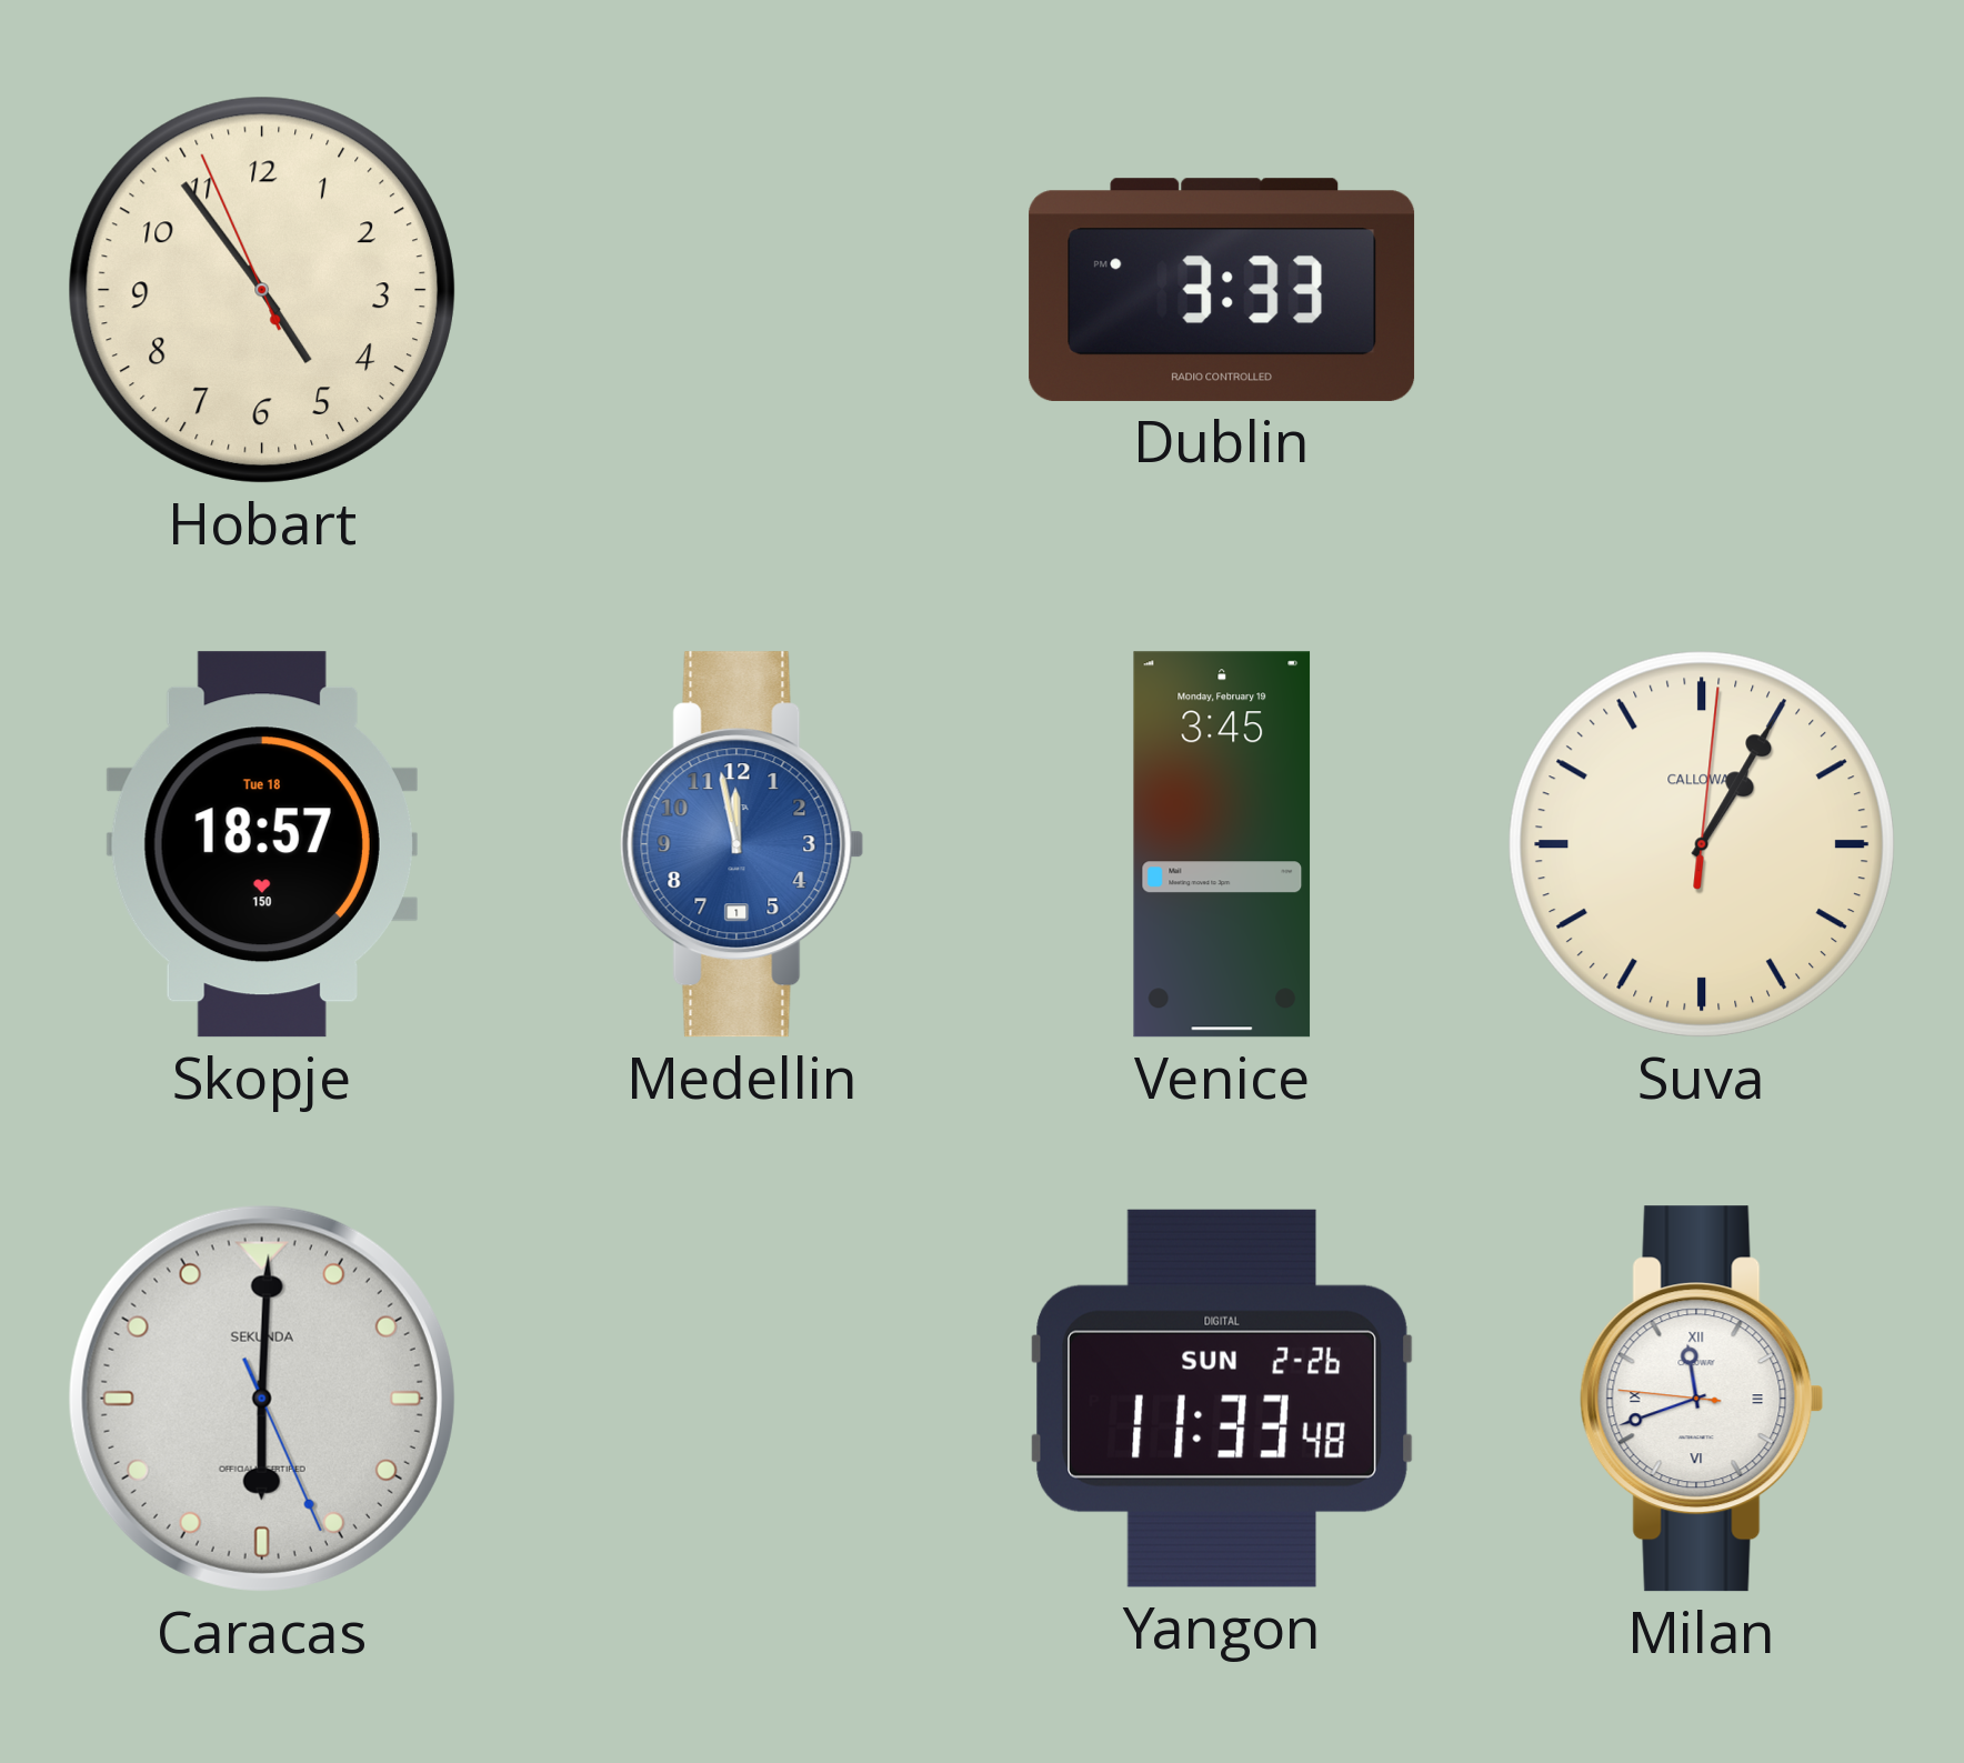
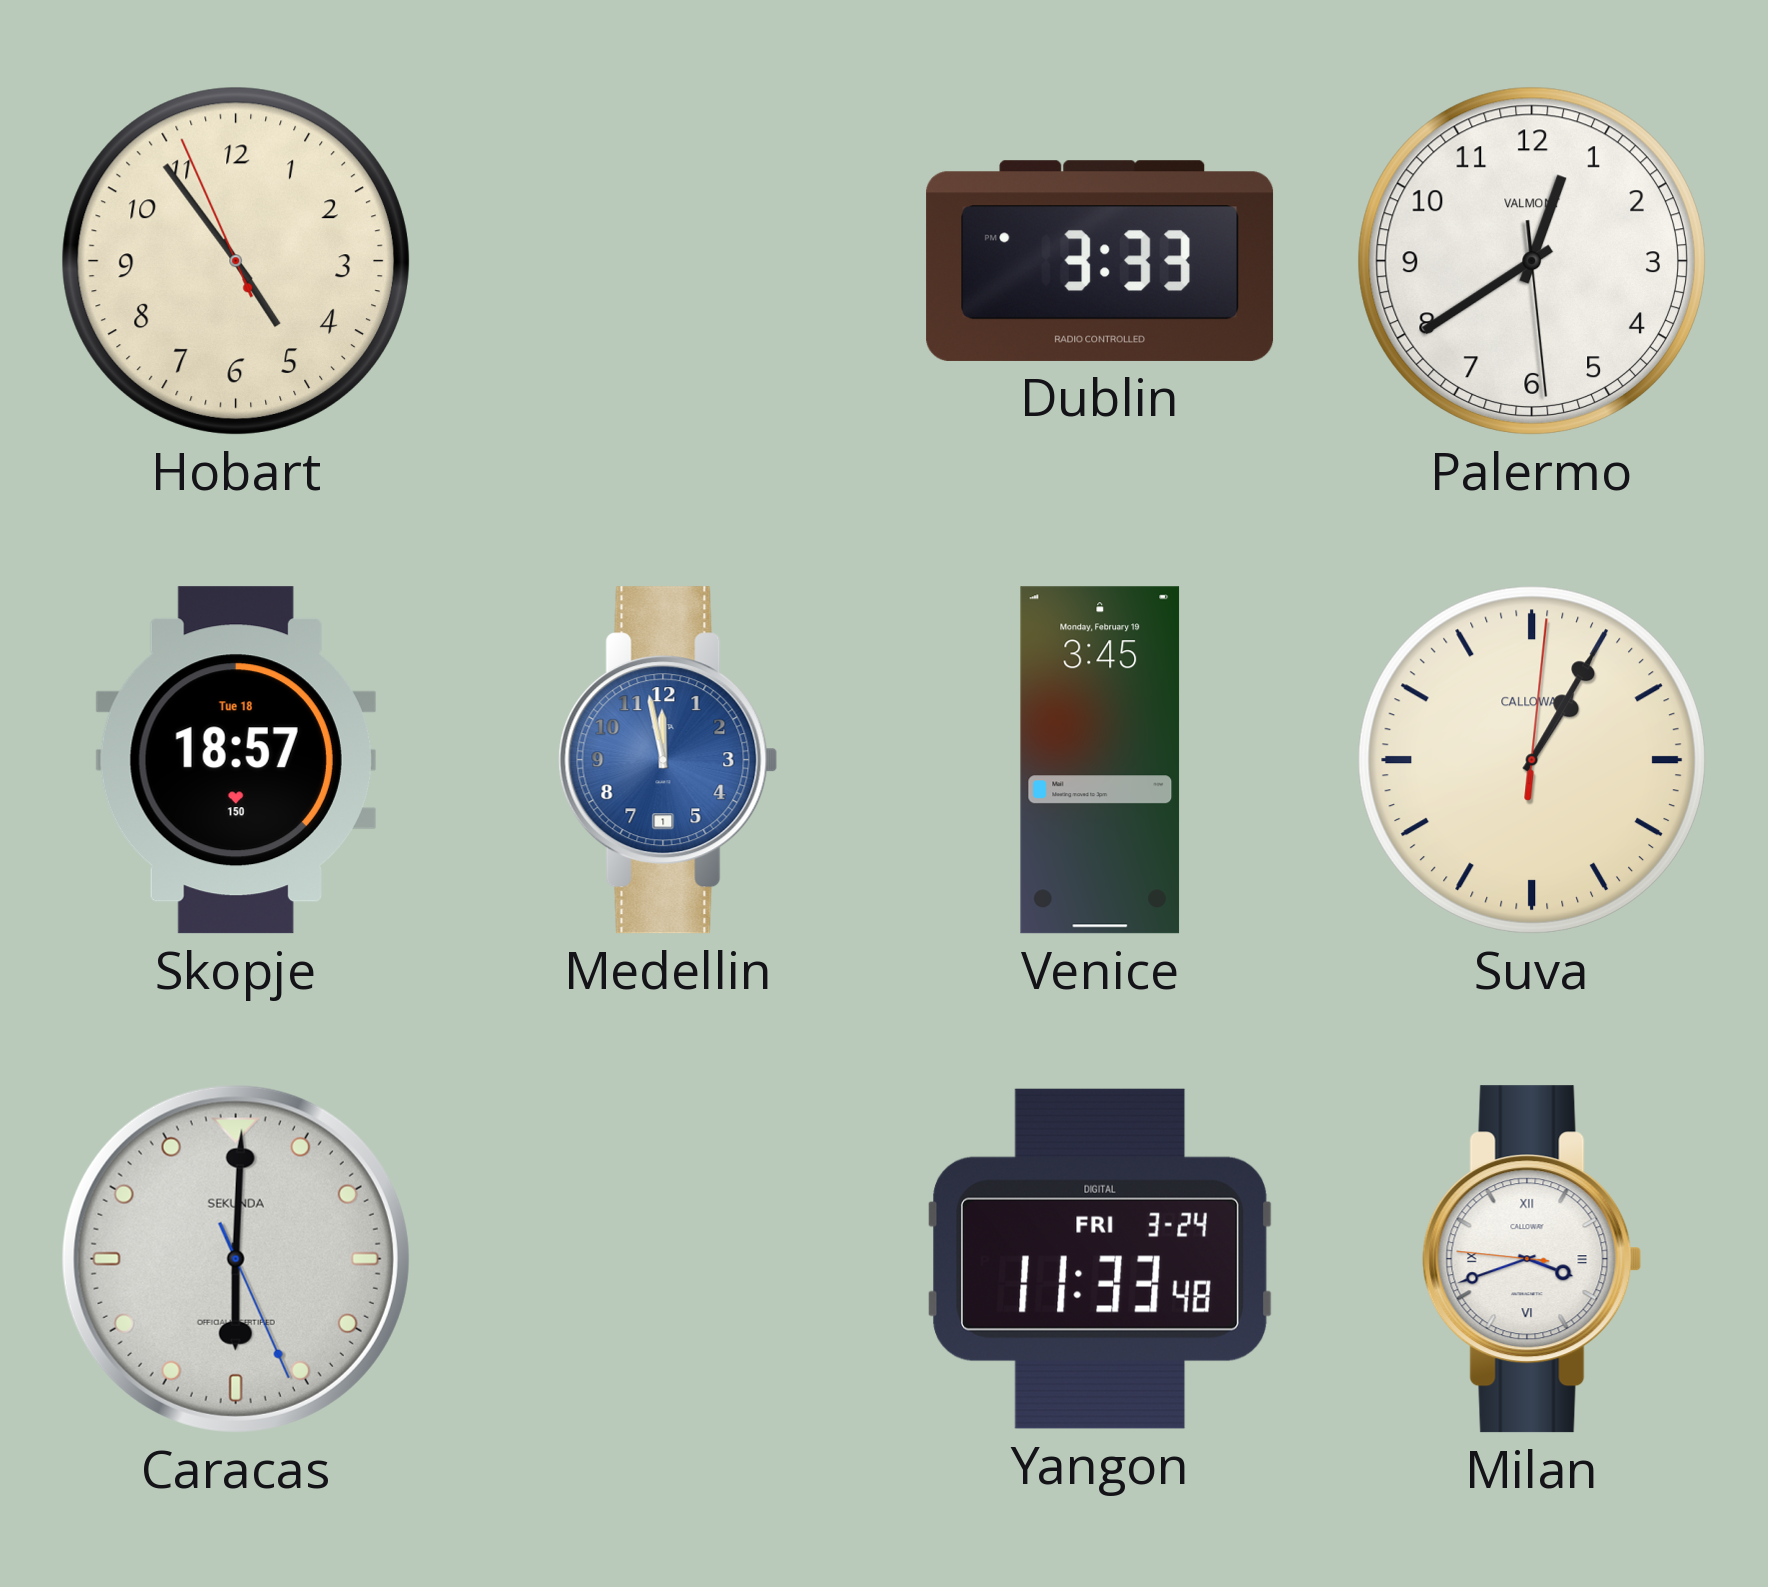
Palermo: none -> 12:39 (1532, 261)
Yangon date: SUN 2-26 -> FRI 3-24 (1100, 1259)
Milan: 11:41 -> 3:41 (1532, 1259)
